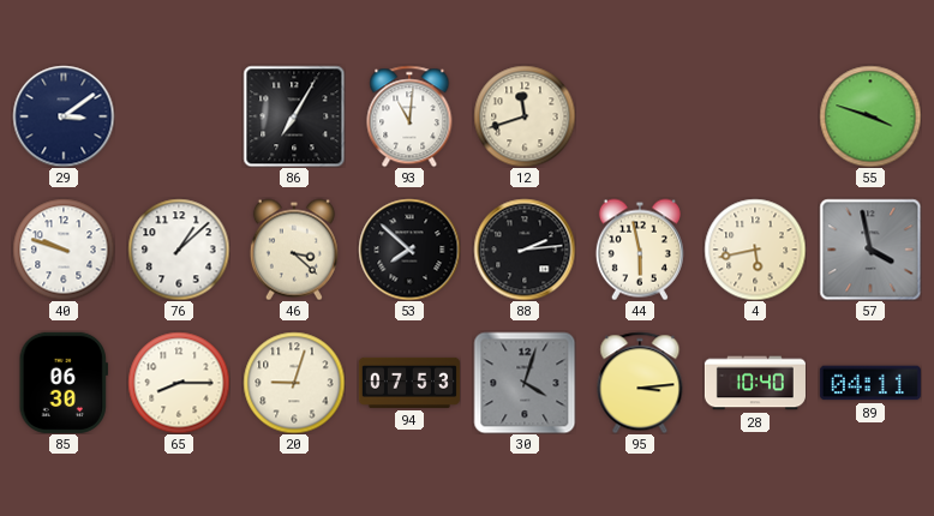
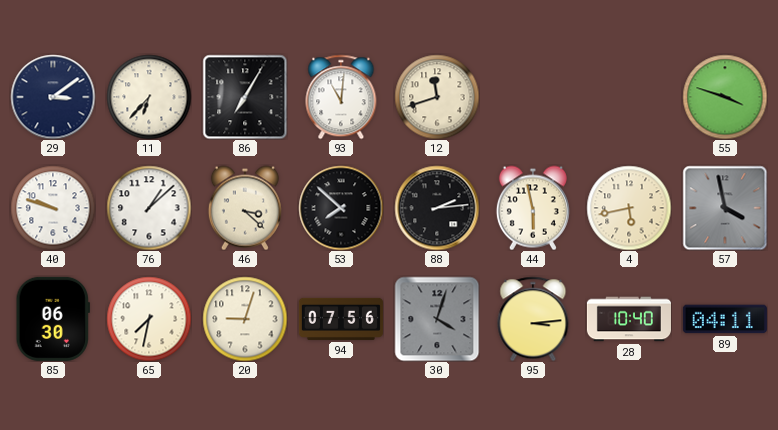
11: none -> 6:37 (149, 97)
65: 8:15 -> 7:32 (149, 319)
94: 07:53 -> 07:56 (341, 319)
